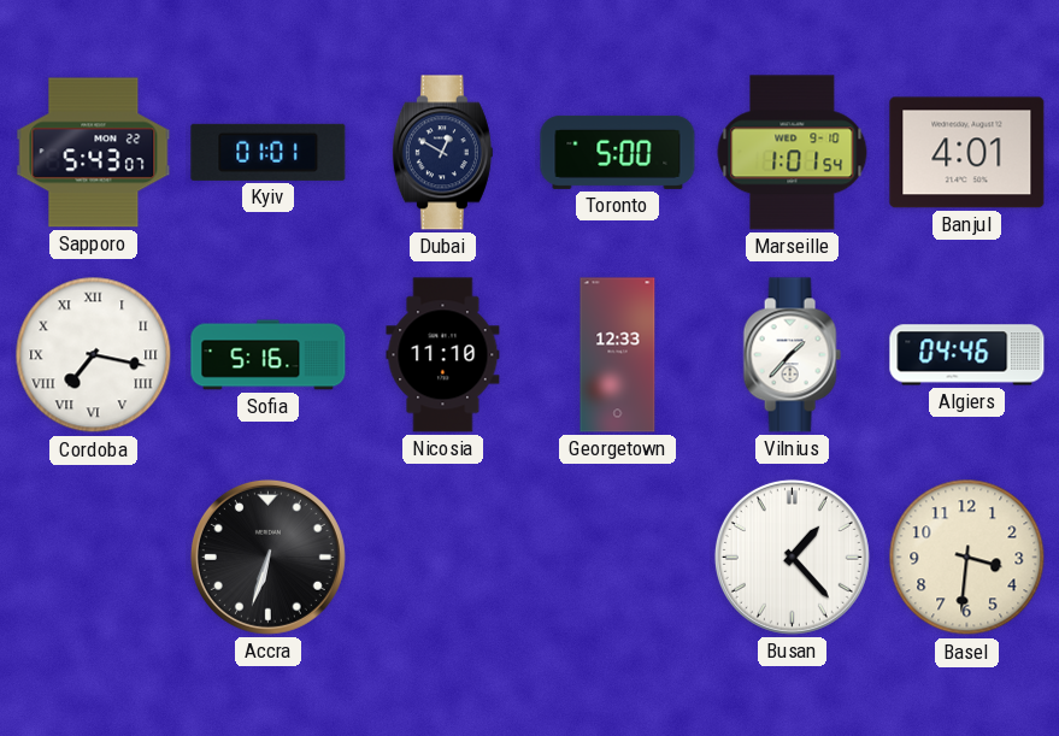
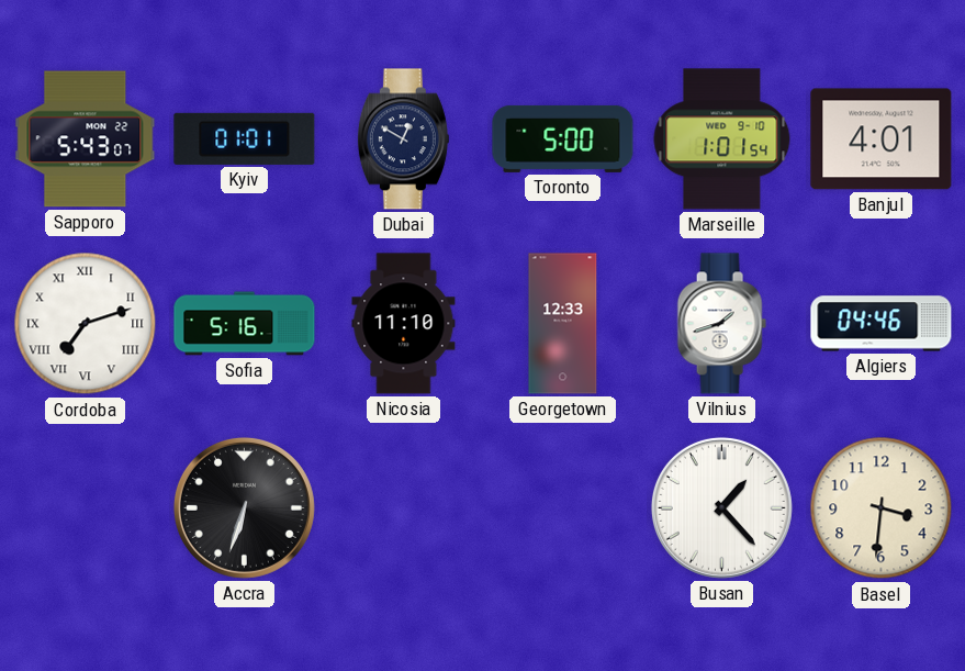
Cordoba: 7:17 -> 7:12 (86, 324)
Vilnius: 1:37 -> 1:42 (721, 324)
